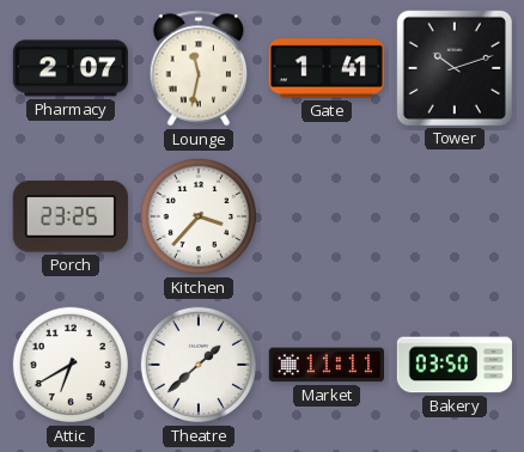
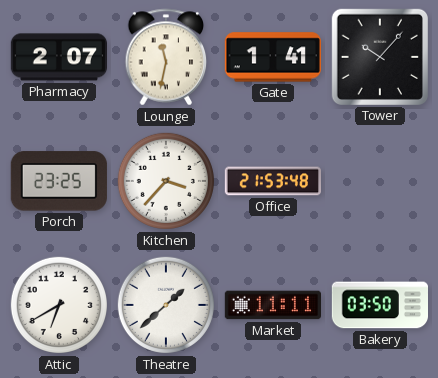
Tower: 10:12 -> 10:07 (380, 57)
Office: none -> 21:53 (272, 181)
